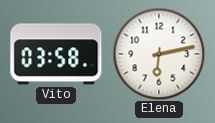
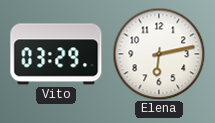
Vito: 03:58 -> 03:29 (56, 54)
